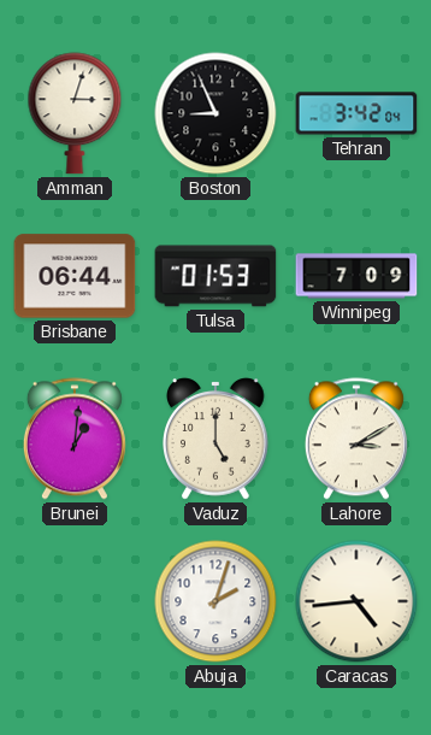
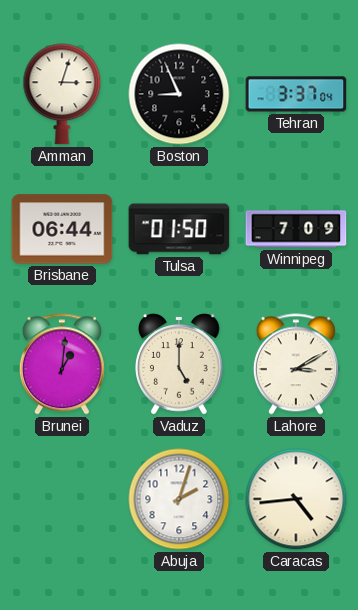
Tehran: 3:42 -> 3:37 (296, 94)
Tulsa: 01:53 -> 01:50 (179, 229)
